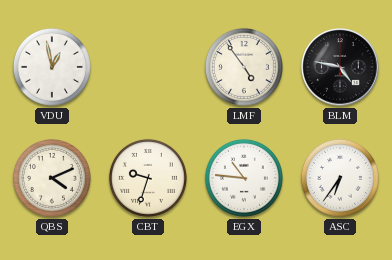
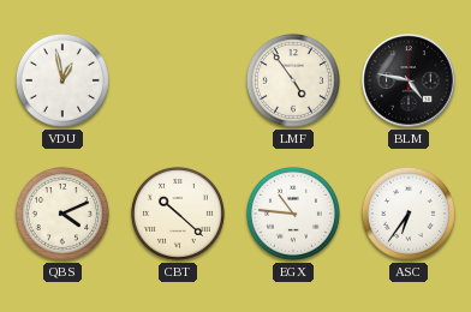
CBT: 9:33 -> 10:22 (178, 214)
